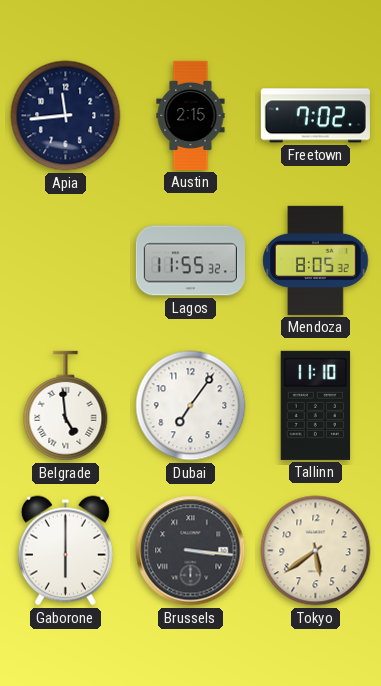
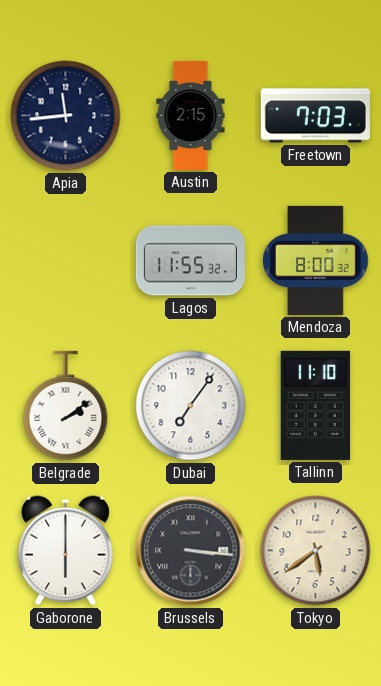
Freetown: 7:02 -> 7:03 (315, 116)
Mendoza: 8:05 -> 8:00 (316, 260)
Belgrade: 4:59 -> 2:09 (66, 406)
